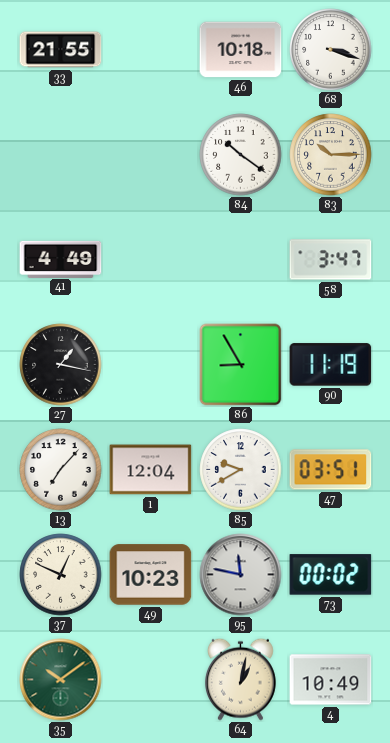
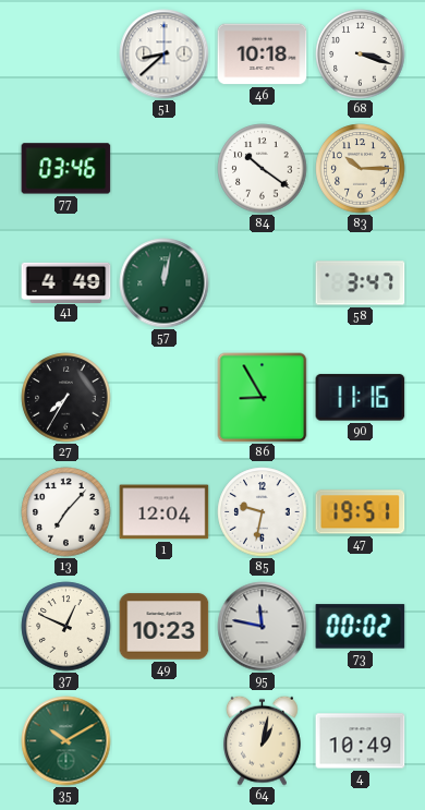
33: 21:55 -> none (61, 50)
51: none -> 8:38 (165, 55)
77: none -> 03:46 (66, 169)
57: none -> 12:02 (165, 283)
27: 1:17 -> 7:35 (66, 398)
90: 11:19 -> 11:16 (361, 398)
85: 9:40 -> 9:32 (263, 512)
47: 03:51 -> 19:51 (361, 512)
35: 10:09 -> 10:10 (66, 741)
